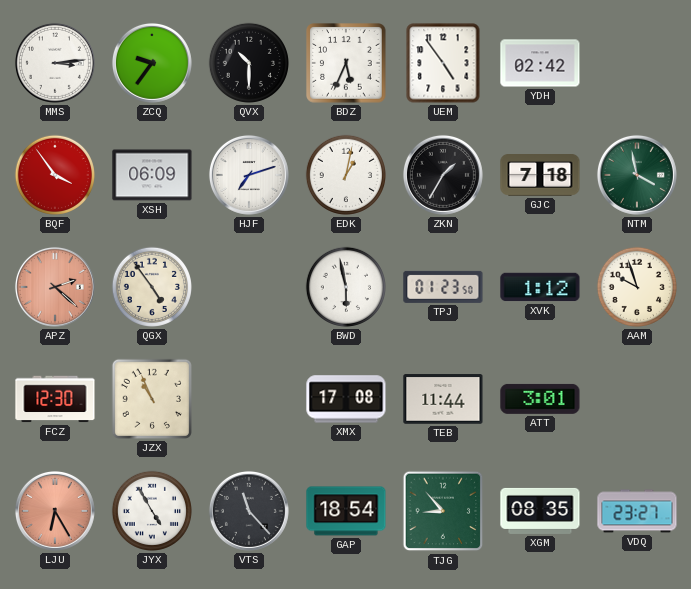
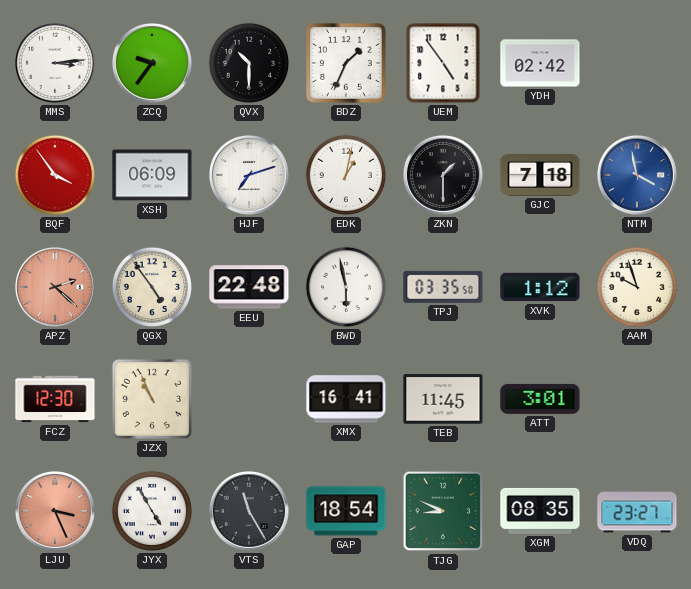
BDZ: 5:34 -> 1:34 (346, 63)
ZKN: 1:35 -> 1:30 (443, 175)
NTM dial: green -> blue (637, 175)
EEU: none -> 22:48 (249, 287)
TPJ: 01:23 -> 03:35 (443, 287)
XMX: 17:08 -> 16:41 (346, 399)
TEB: 11:44 -> 11:45 (443, 399)
LJU: 6:25 -> 3:26 (55, 511)
VTS: 11:23 -> 11:25 (249, 511)
TJG: 8:53 -> 8:49 (443, 511)
